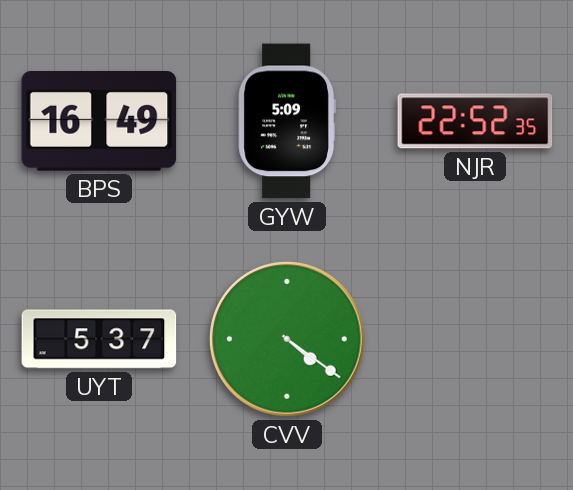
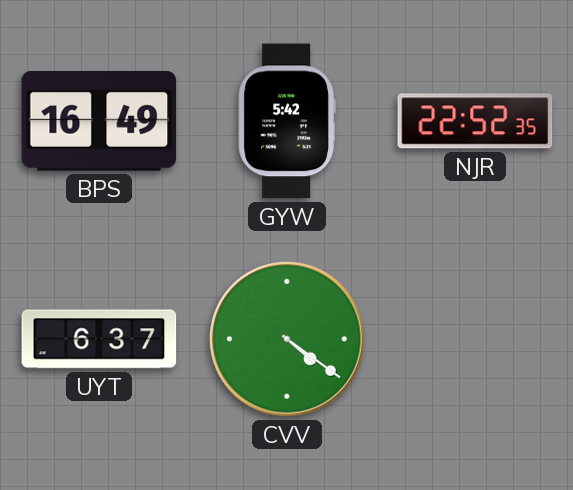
GYW: 5:09 -> 5:42 (287, 121)
UYT: 5:37 -> 6:37 (99, 339)
